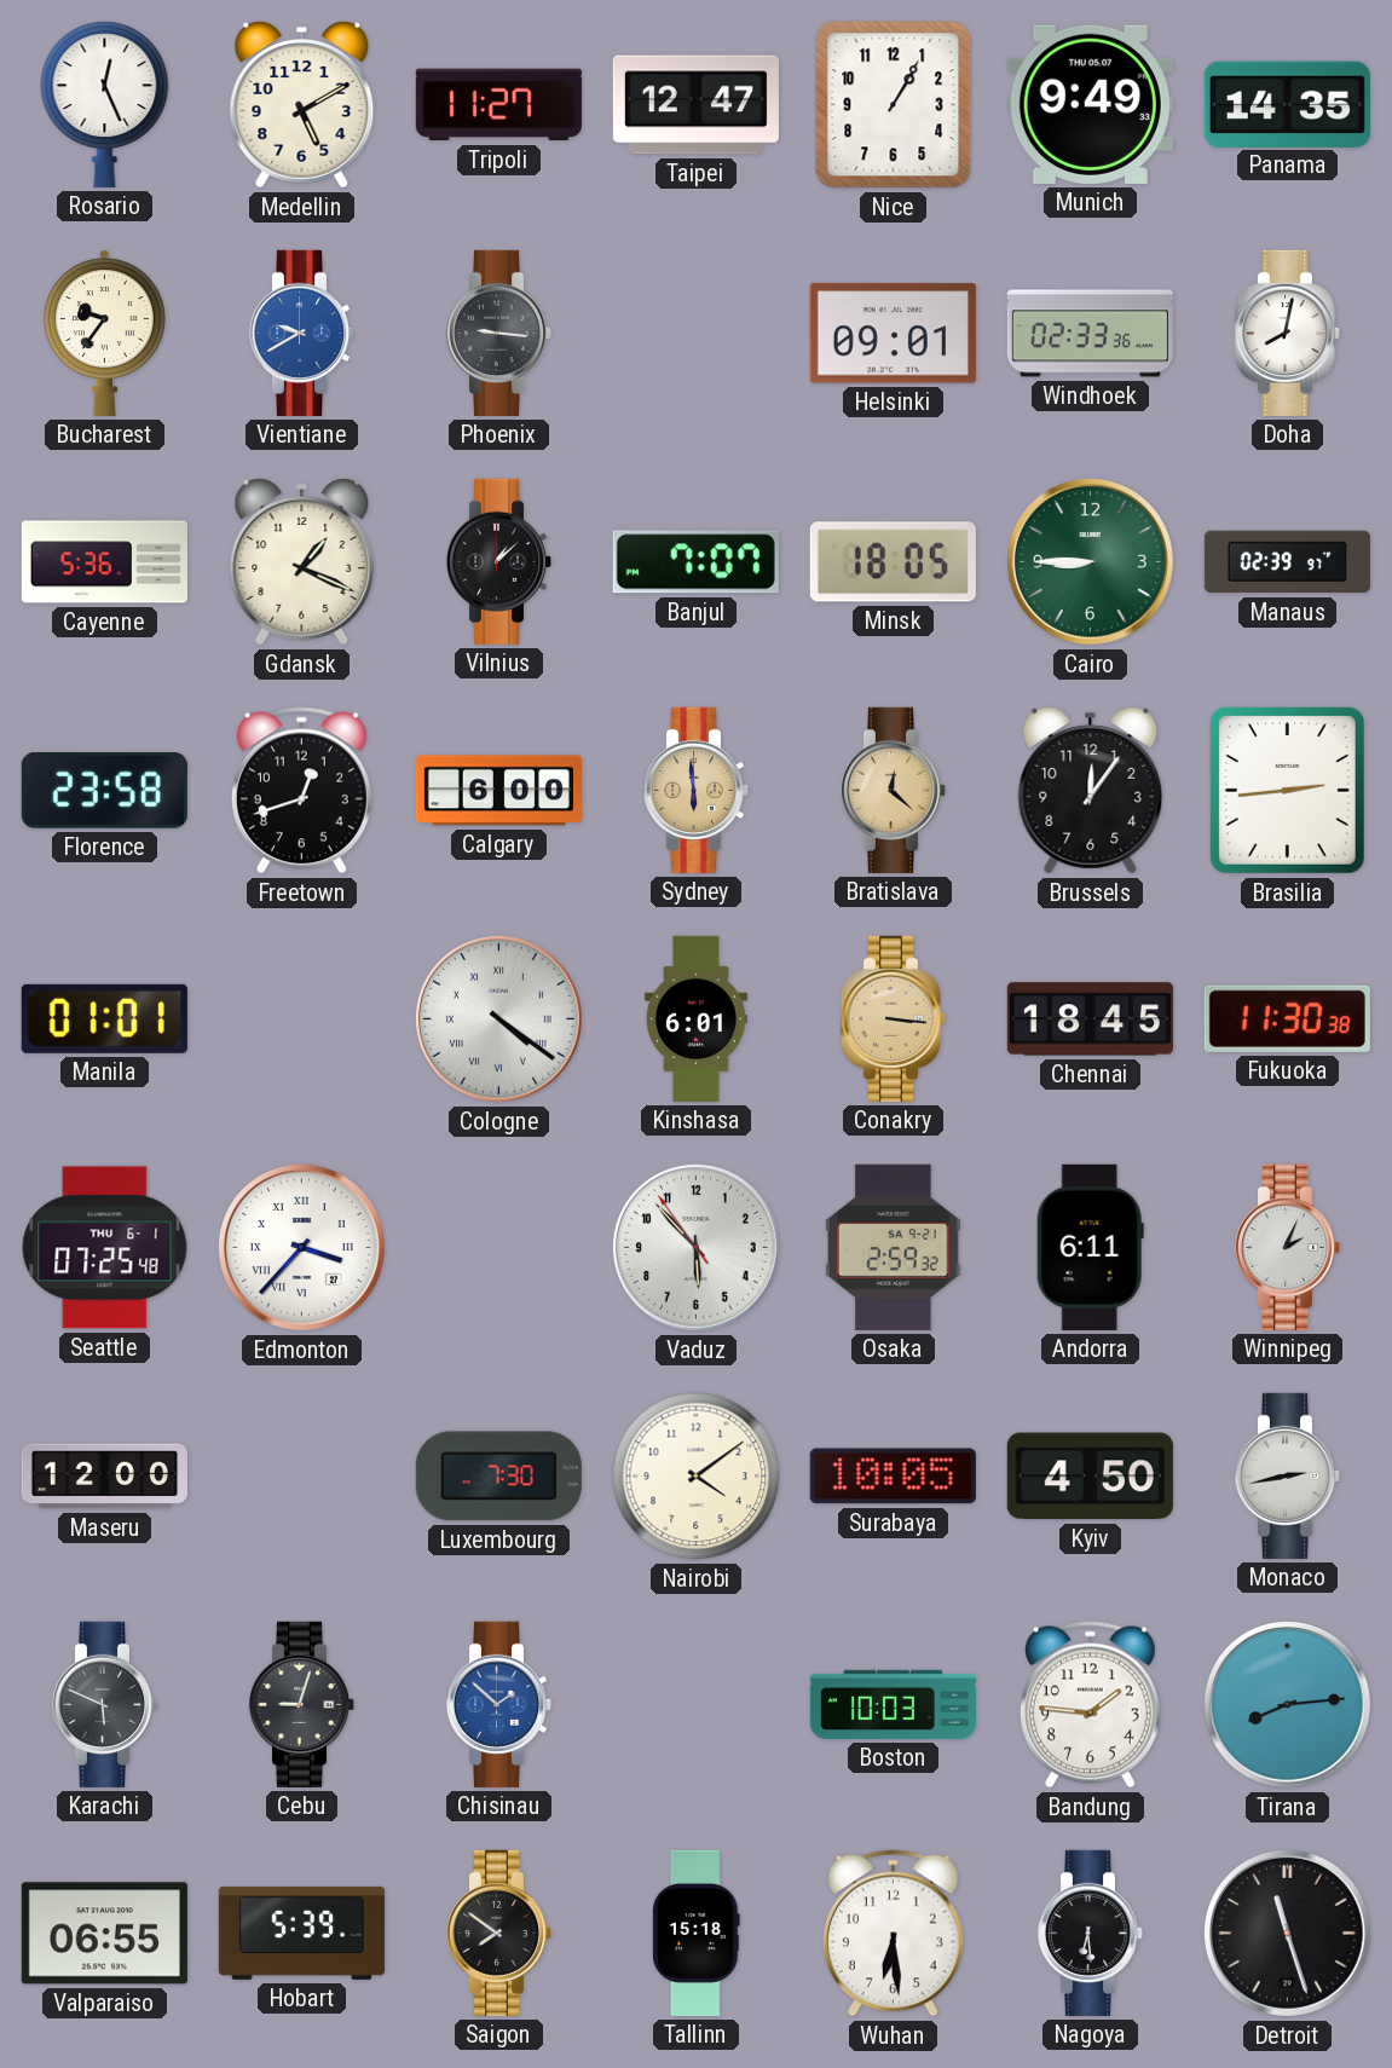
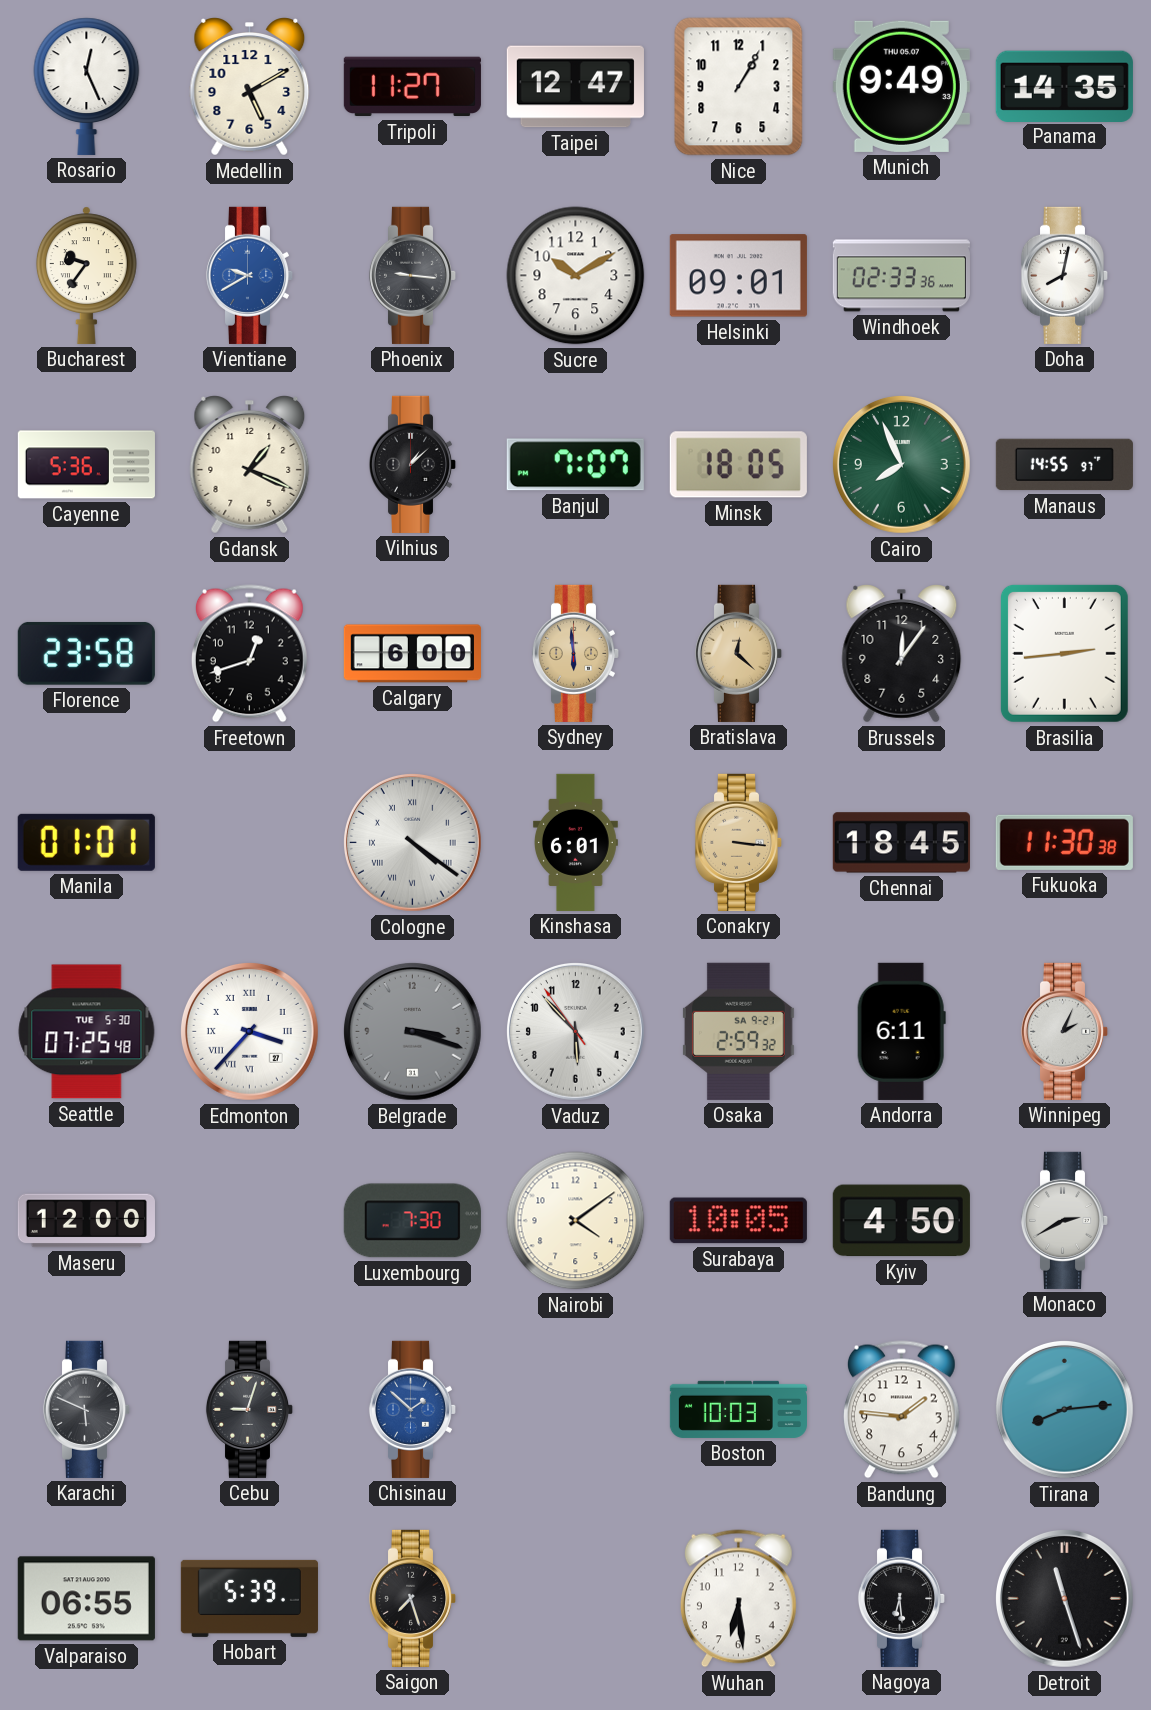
Sucre: none -> 10:10 (576, 276)
Cairo: 8:45 -> 7:56 (901, 464)
Manaus: 02:39 -> 14:55 (1064, 465)
Seattle date: THU 6-1 -> TUE 5-30 (87, 1032)
Belgrade: none -> 3:18 (412, 1031)
Monaco: 2:43 -> 2:40 (1065, 1220)
Saigon: 7:51 -> 7:27 (413, 1598)
Tallinn: 15:18 -> none (697, 1933)
